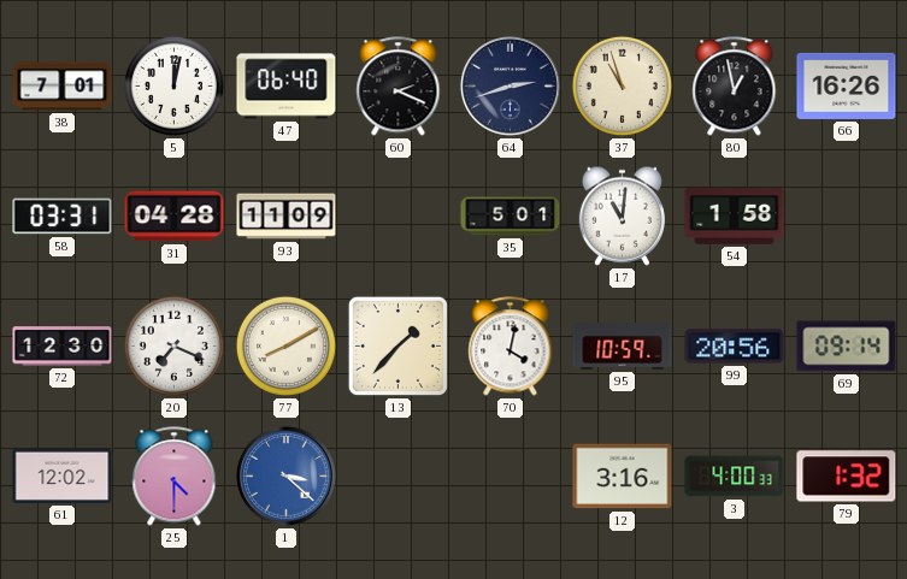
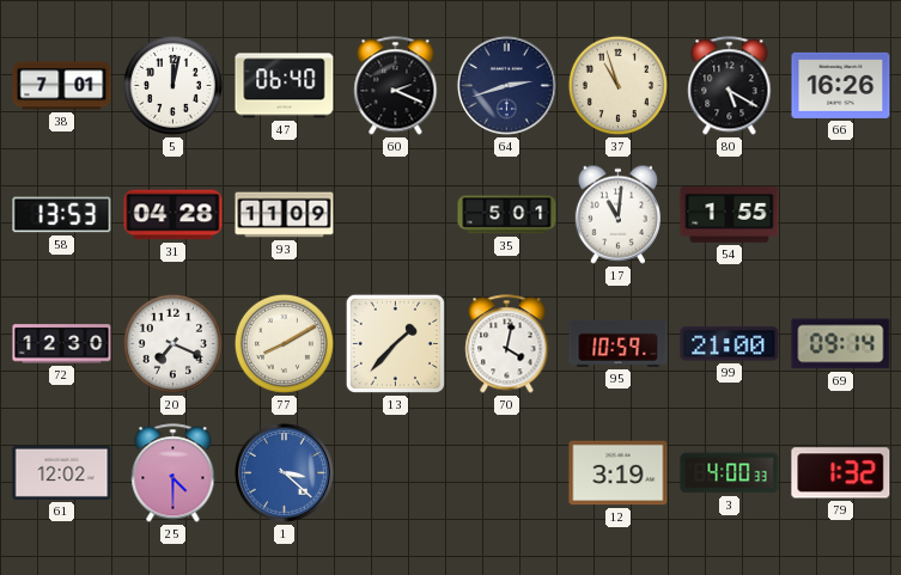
80: 12:58 -> 5:20 (730, 86)
58: 03:31 -> 13:53 (62, 215)
54: 1:58 -> 1:55 (730, 215)
99: 20:56 -> 21:00 (730, 344)
12: 3:16 -> 3:19 (619, 473)
